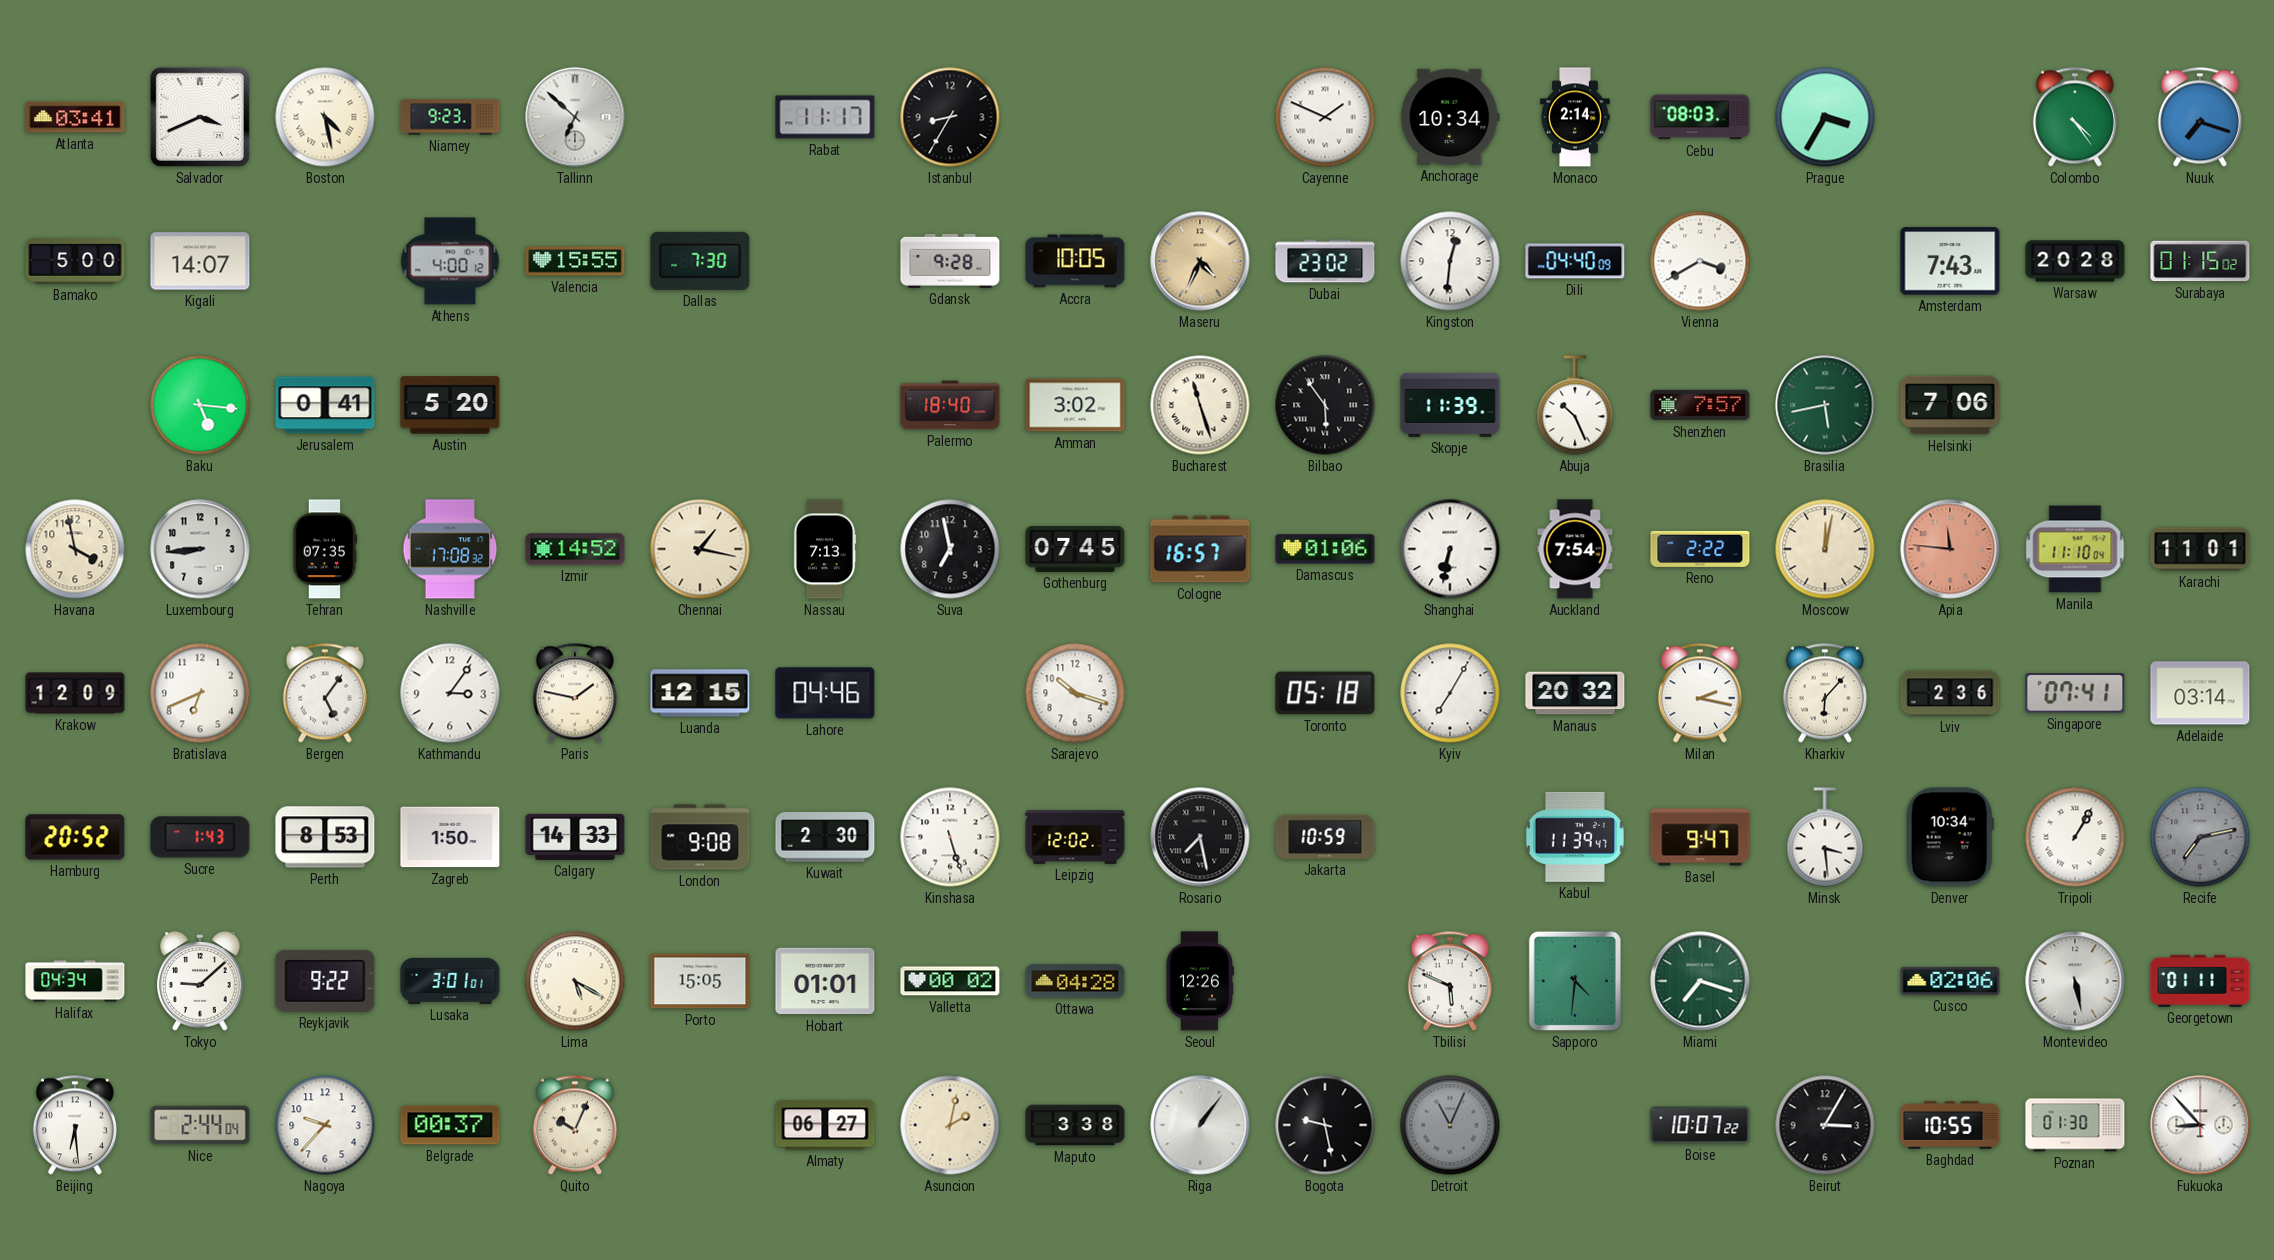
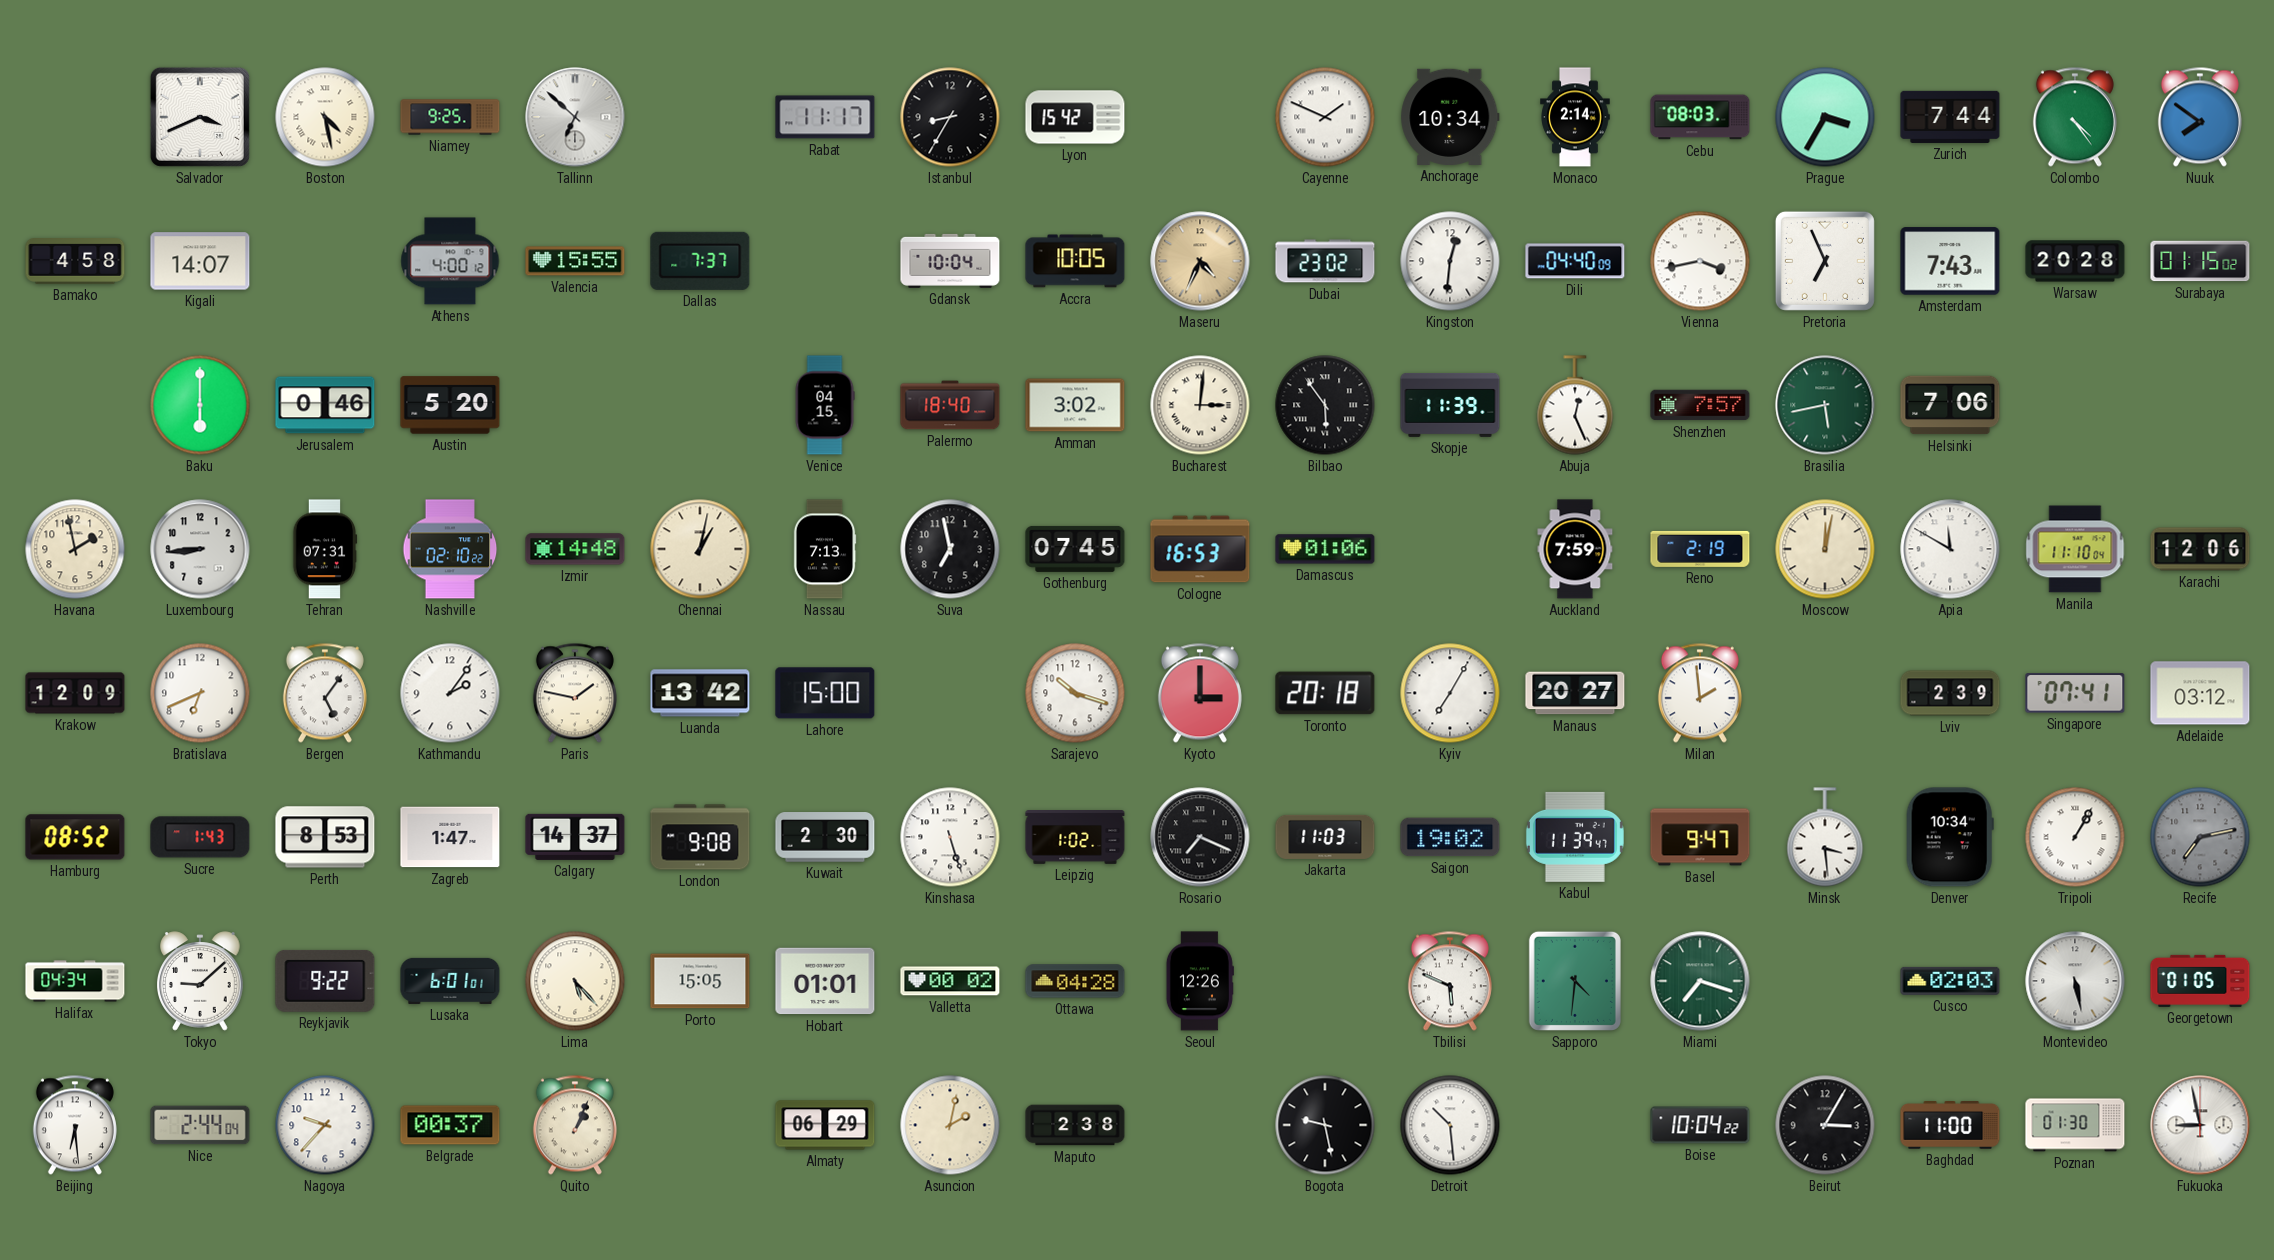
Atlanta: 03:41 -> none (75, 117)
Niamey: 9:23 -> 9:25 (450, 117)
Lyon: none -> 15:42 (1075, 117)
Zurich: none -> 7:44 (1950, 117)
Nuuk: 7:18 -> 7:51 (2200, 117)
Bamako: 5:00 -> 4:58 (75, 261)
Dallas: 7:30 -> 7:37 (700, 261)
Gdansk: 9:28 -> 10:04 (950, 261)
Vienna: 3:40 -> 3:43 (1700, 261)
Pretoria: none -> 6:56 (1825, 261)
Baku: 5:16 -> 6:00 (200, 405)
Jerusalem: 0:41 -> 0:46 (325, 405)
Venice: none -> 04:15 (825, 405)
Bucharest: 11:27 -> 3:01 (1200, 405)
Abuja: 10:26 -> 12:26 (1575, 405)
Havana: 3:58 -> 1:58 (75, 549)
Tehran: 07:35 -> 07:31 (325, 549)
Nashville: 17:08 -> 02:10 (450, 549)
Izmir: 14:52 -> 14:48 (575, 549)
Chennai: 1:17 -> 1:02 (700, 549)
Cologne: 16:57 -> 16:53 (1200, 549)
Shanghai: 6:32 -> none (1450, 549)
Auckland: 7:54 -> 7:59 (1575, 549)
Reno: 2:22 -> 2:19 (1700, 549)
Apia: 11:46 -> 11:50 (1950, 549)
Apia dial: salmon -> white (1950, 549)
Karachi: 11:01 -> 12:06 (2200, 549)
Kathmandu: 3:06 -> 2:06 (450, 693)
Luanda: 12:15 -> 13:42 (700, 693)
Lahore: 04:46 -> 15:00 (825, 693)
Kyoto: none -> 3:00 (1200, 693)
Toronto: 05:18 -> 20:18 (1325, 693)
Manaus: 20:32 -> 20:27 (1575, 693)
Milan: 2:17 -> 1:59 (1700, 693)
Kharkiv: 6:07 -> none (1825, 693)
Lviv: 2:36 -> 2:39 (1950, 693)
Adelaide: 03:14 -> 03:12 (2200, 693)
Hamburg: 20:52 -> 08:52 (75, 837)
Zagreb: 1:50 -> 1:47 (450, 837)
Calgary: 14:33 -> 14:37 (575, 837)
Leipzig: 12:02 -> 1:02 (1075, 838)
Rosario: 7:28 -> 7:19 (1200, 837)
Jakarta: 10:59 -> 11:03 (1325, 837)
Saigon: none -> 19:02 (1450, 837)
Lusaka: 3:01 -> 6:01 (450, 981)
Lima: 5:20 -> 5:23 (575, 981)
Cusco: 02:06 -> 02:03 (1950, 981)
Georgetown: 01:11 -> 01:05 (2200, 981)
Quito: 10:04 -> 1:04 (575, 1125)
Almaty: 06:27 -> 06:29 (825, 1125)
Maputo: 3:38 -> 2:38 (1075, 1125)
Riga: 1:06 -> none (1200, 1125)
Detroit: 11:04 -> 10:29 (1450, 1125)
Detroit dial: grey -> white (1450, 1125)
Boise: 10:07 -> 10:04 (1700, 1125)
Baghdad: 10:55 -> 11:00 (1950, 1126)
Fukuoka: 8:53 -> 8:58 (2200, 1125)
